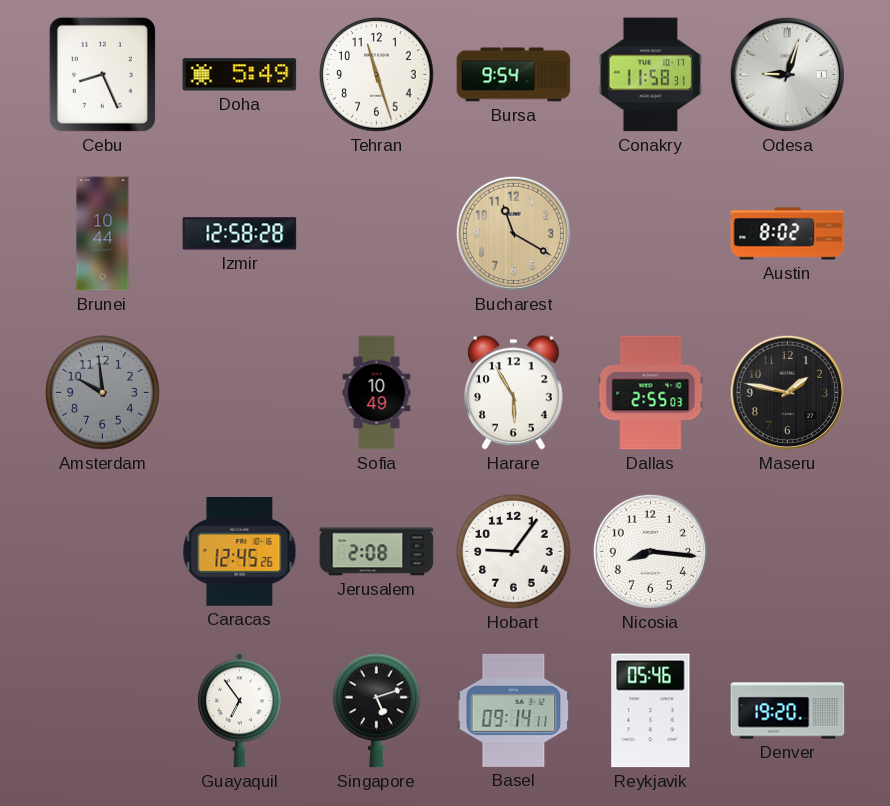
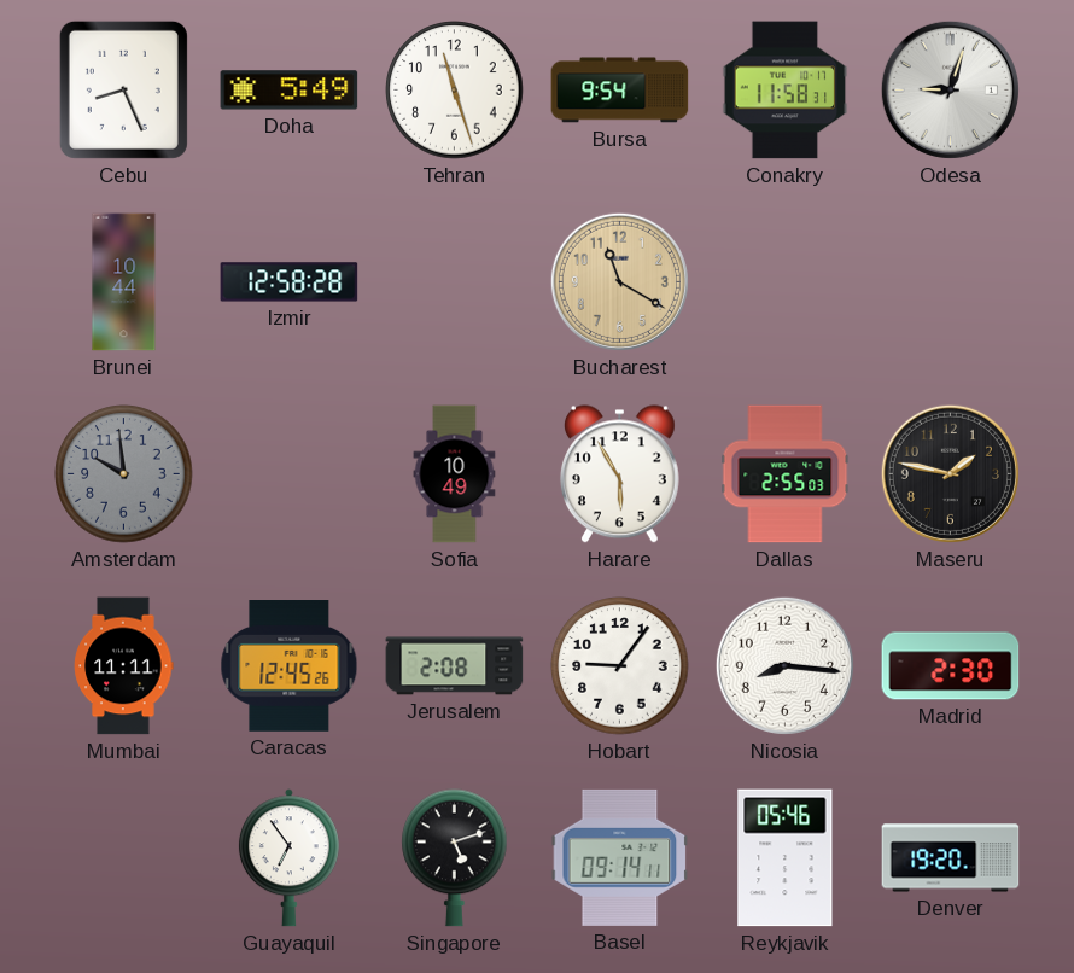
Austin: 8:02 -> none (788, 234)
Mumbai: none -> 11:11 (124, 666)
Madrid: none -> 2:30 (951, 666)
